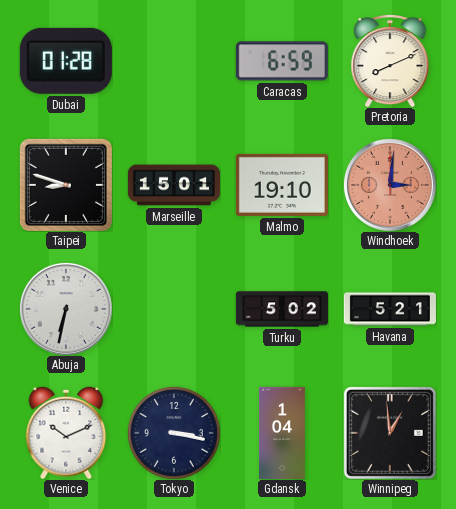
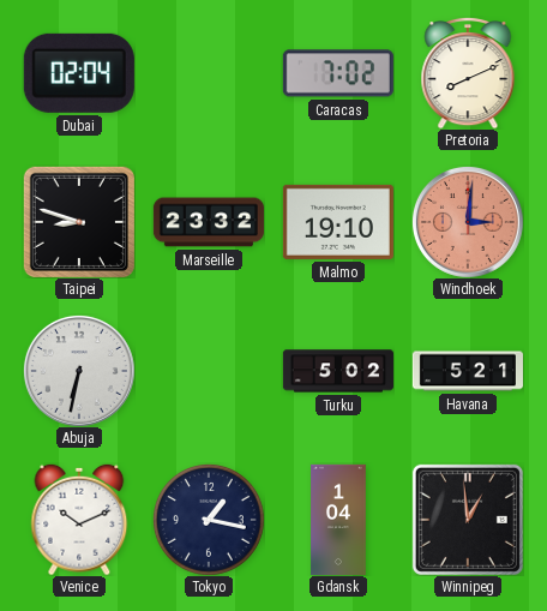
Dubai: 01:28 -> 02:04 (79, 73)
Caracas: 6:59 -> 7:02 (338, 73)
Marseille: 15:01 -> 23:32 (209, 222)
Tokyo: 3:17 -> 1:17 (209, 520)
